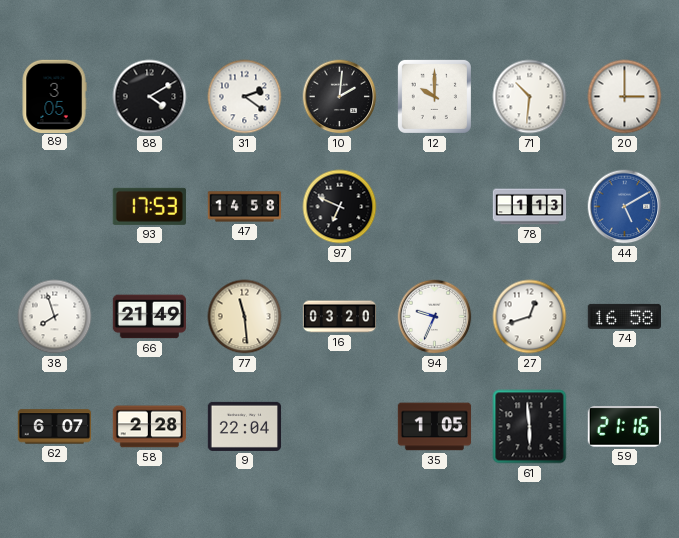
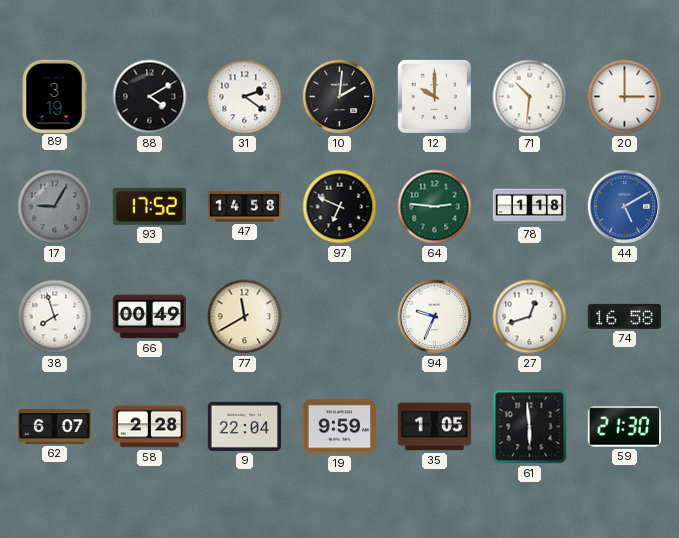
89: 3:05 -> 3:19 (54, 96)
17: none -> 9:05 (55, 207)
93: 17:53 -> 17:52 (149, 206)
64: none -> 2:46 (435, 207)
78: 1:13 -> 1:18 (530, 207)
66: 21:49 -> 00:49 (149, 317)
77: 11:29 -> 11:40 (245, 317)
16: 03:20 -> none (340, 317)
19: none -> 9:59 (339, 427)
59: 21:16 -> 21:30 (624, 427)
